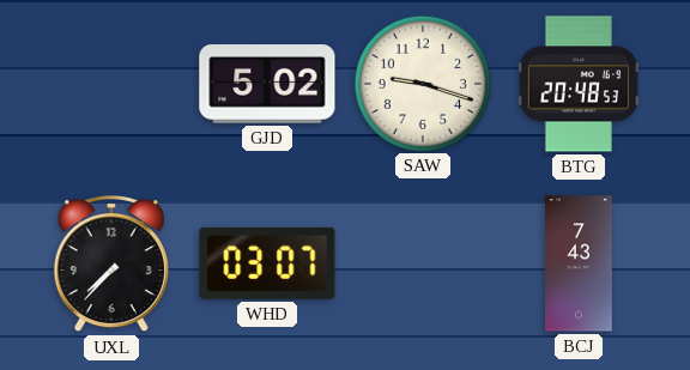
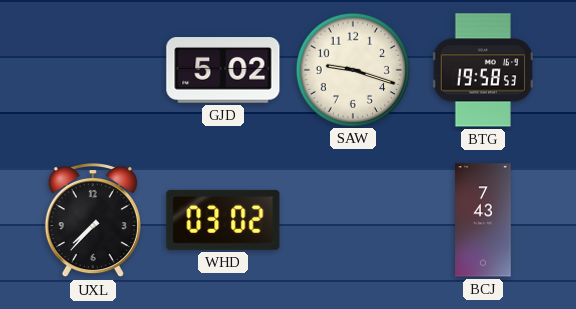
BTG: 20:48 -> 19:58 (482, 70)
WHD: 03:07 -> 03:02 (223, 220)
